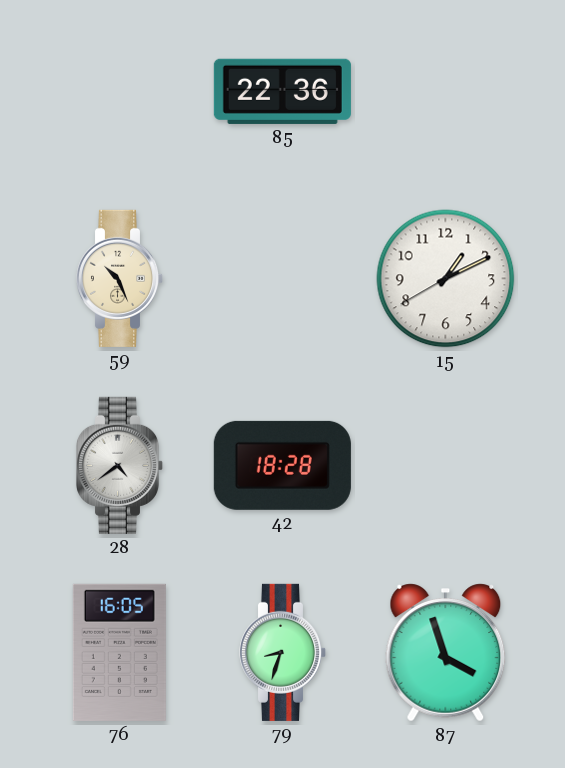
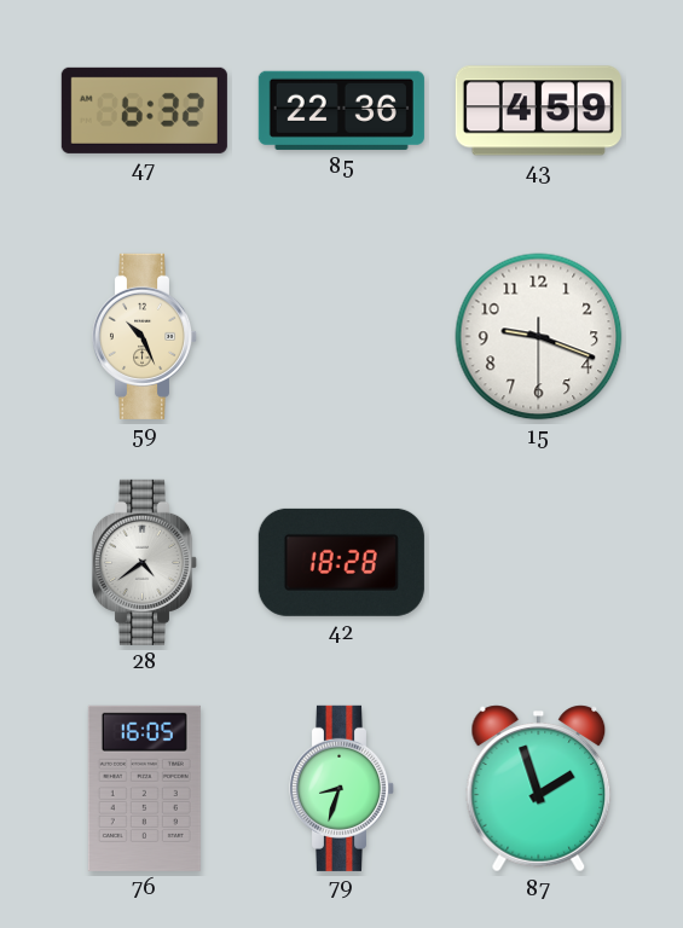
47: none -> 6:32 (144, 110)
43: none -> 4:59 (538, 111)
15: 1:10 -> 9:18 (539, 337)
87: 3:57 -> 1:57 (539, 789)
